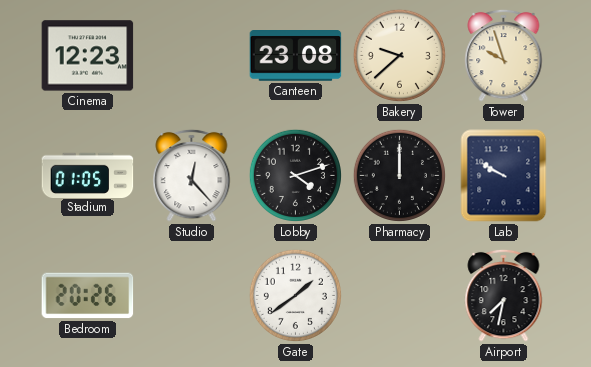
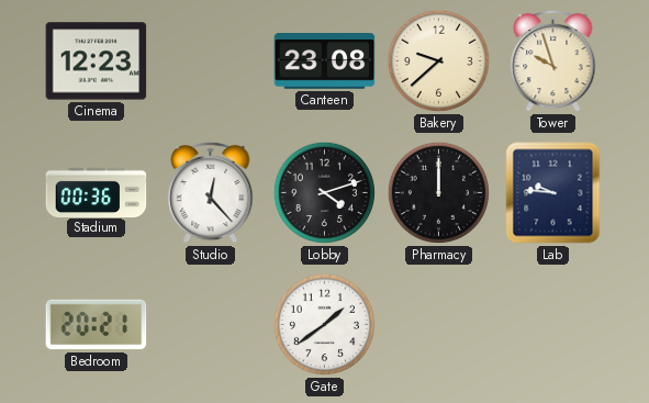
Stadium: 01:05 -> 00:36 (97, 192)
Lab: 9:50 -> 9:46 (553, 193)
Bedroom: 20:26 -> 20:21 (97, 325)
Airport: 7:32 -> none (504, 295)
